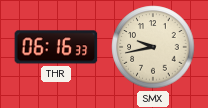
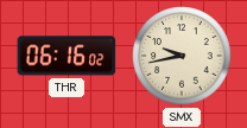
THR: 06:16:33 -> 06:16:02 (66, 56)
